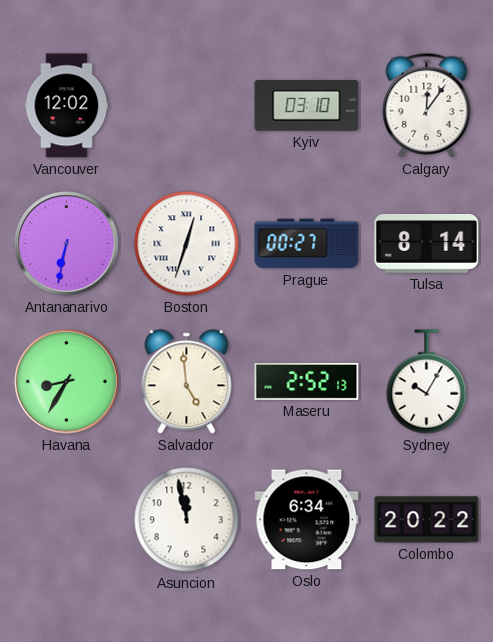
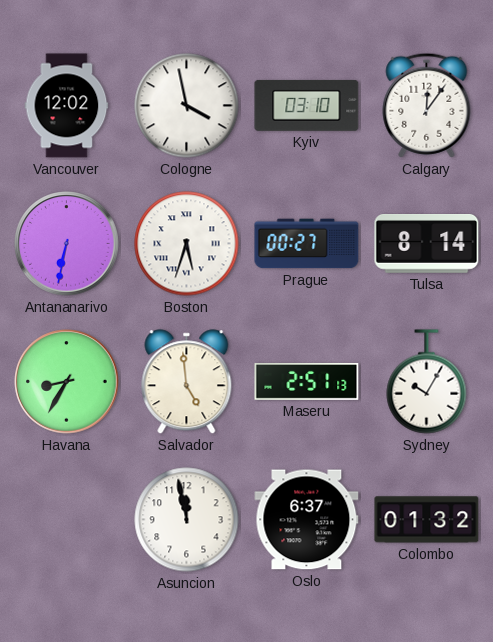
Cologne: none -> 3:58 (187, 106)
Boston: 12:33 -> 5:33 (187, 244)
Maseru: 2:52 -> 2:51 (307, 381)
Oslo: 6:34 -> 6:37 (307, 520)
Colombo: 20:22 -> 01:32 (427, 520)
